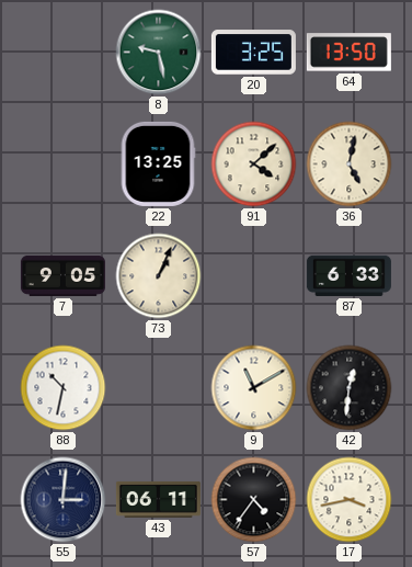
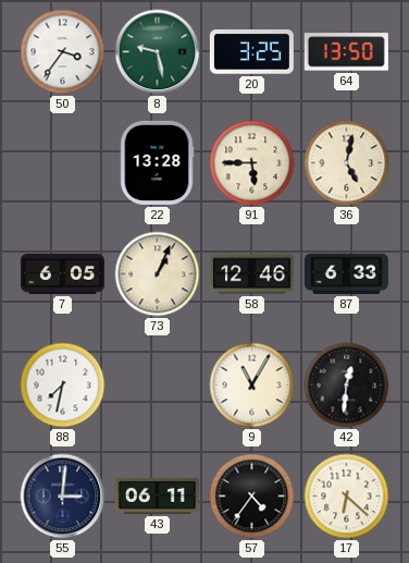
50: none -> 3:36 (63, 52)
22: 13:25 -> 13:28 (157, 162)
91: 4:08 -> 5:45 (252, 163)
7: 9:05 -> 6:05 (62, 273)
58: none -> 12:46 (251, 274)
88: 10:32 -> 7:32 (63, 385)
9: 11:10 -> 11:05 (252, 385)
17: 3:43 -> 6:22 (347, 497)
